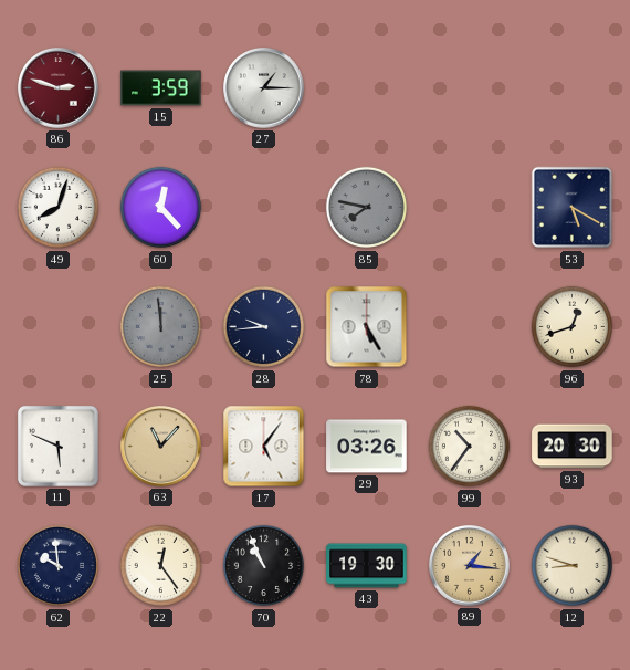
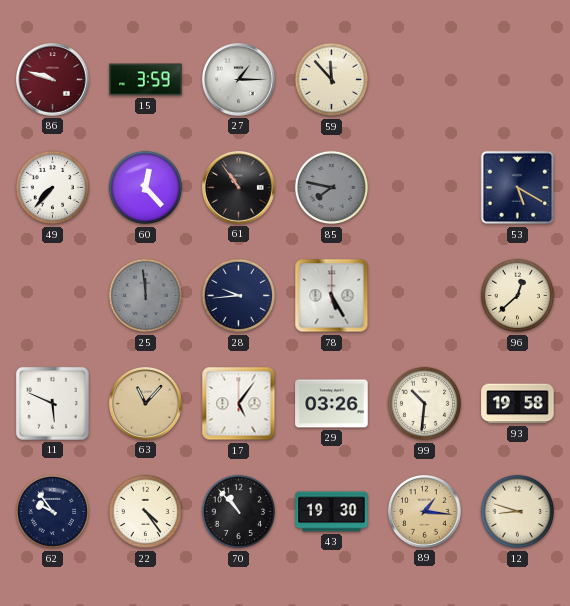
86: 2:48 -> 9:48 (53, 80)
59: none -> 11:53 (332, 80)
49: 8:03 -> 7:37 (53, 188)
61: none -> 10:54 (239, 188)
96: 12:42 -> 12:38 (518, 296)
99: 10:36 -> 10:31 (425, 404)
93: 20:30 -> 19:58 (518, 404)
62: 9:59 -> 9:54 (53, 512)
22: 12:24 -> 4:24 (146, 512)
70: 10:56 -> 10:53 (239, 512)
